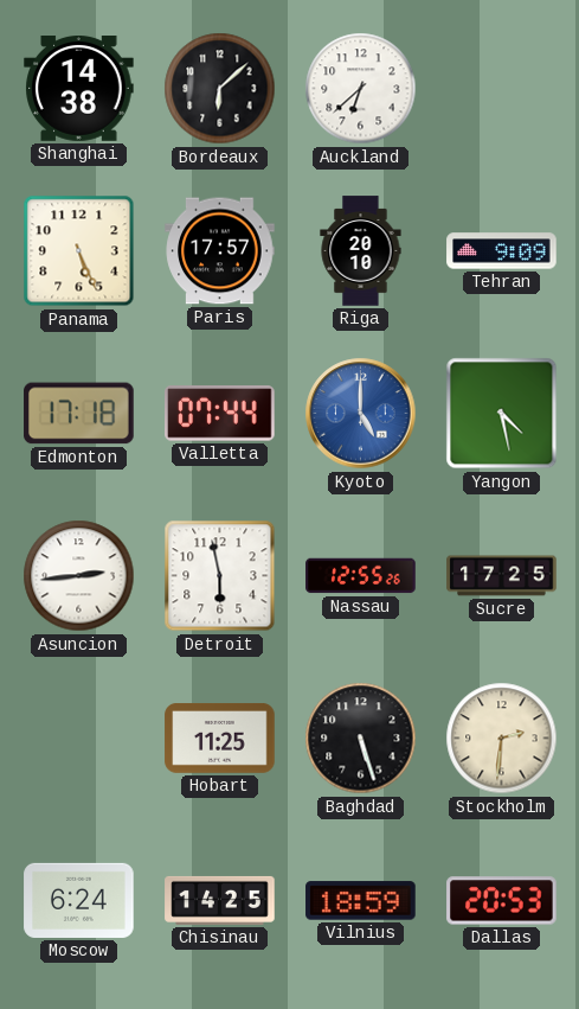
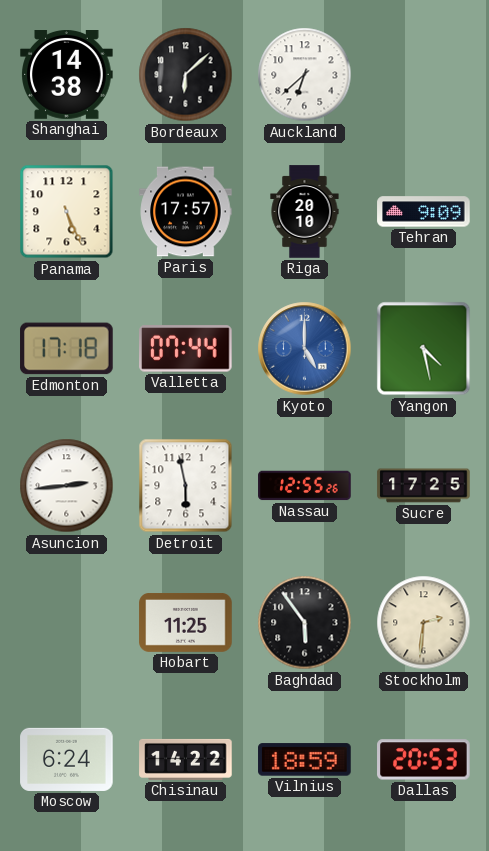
Baghdad: 5:27 -> 5:54 (305, 623)
Chisinau: 14:25 -> 14:22 (186, 759)
